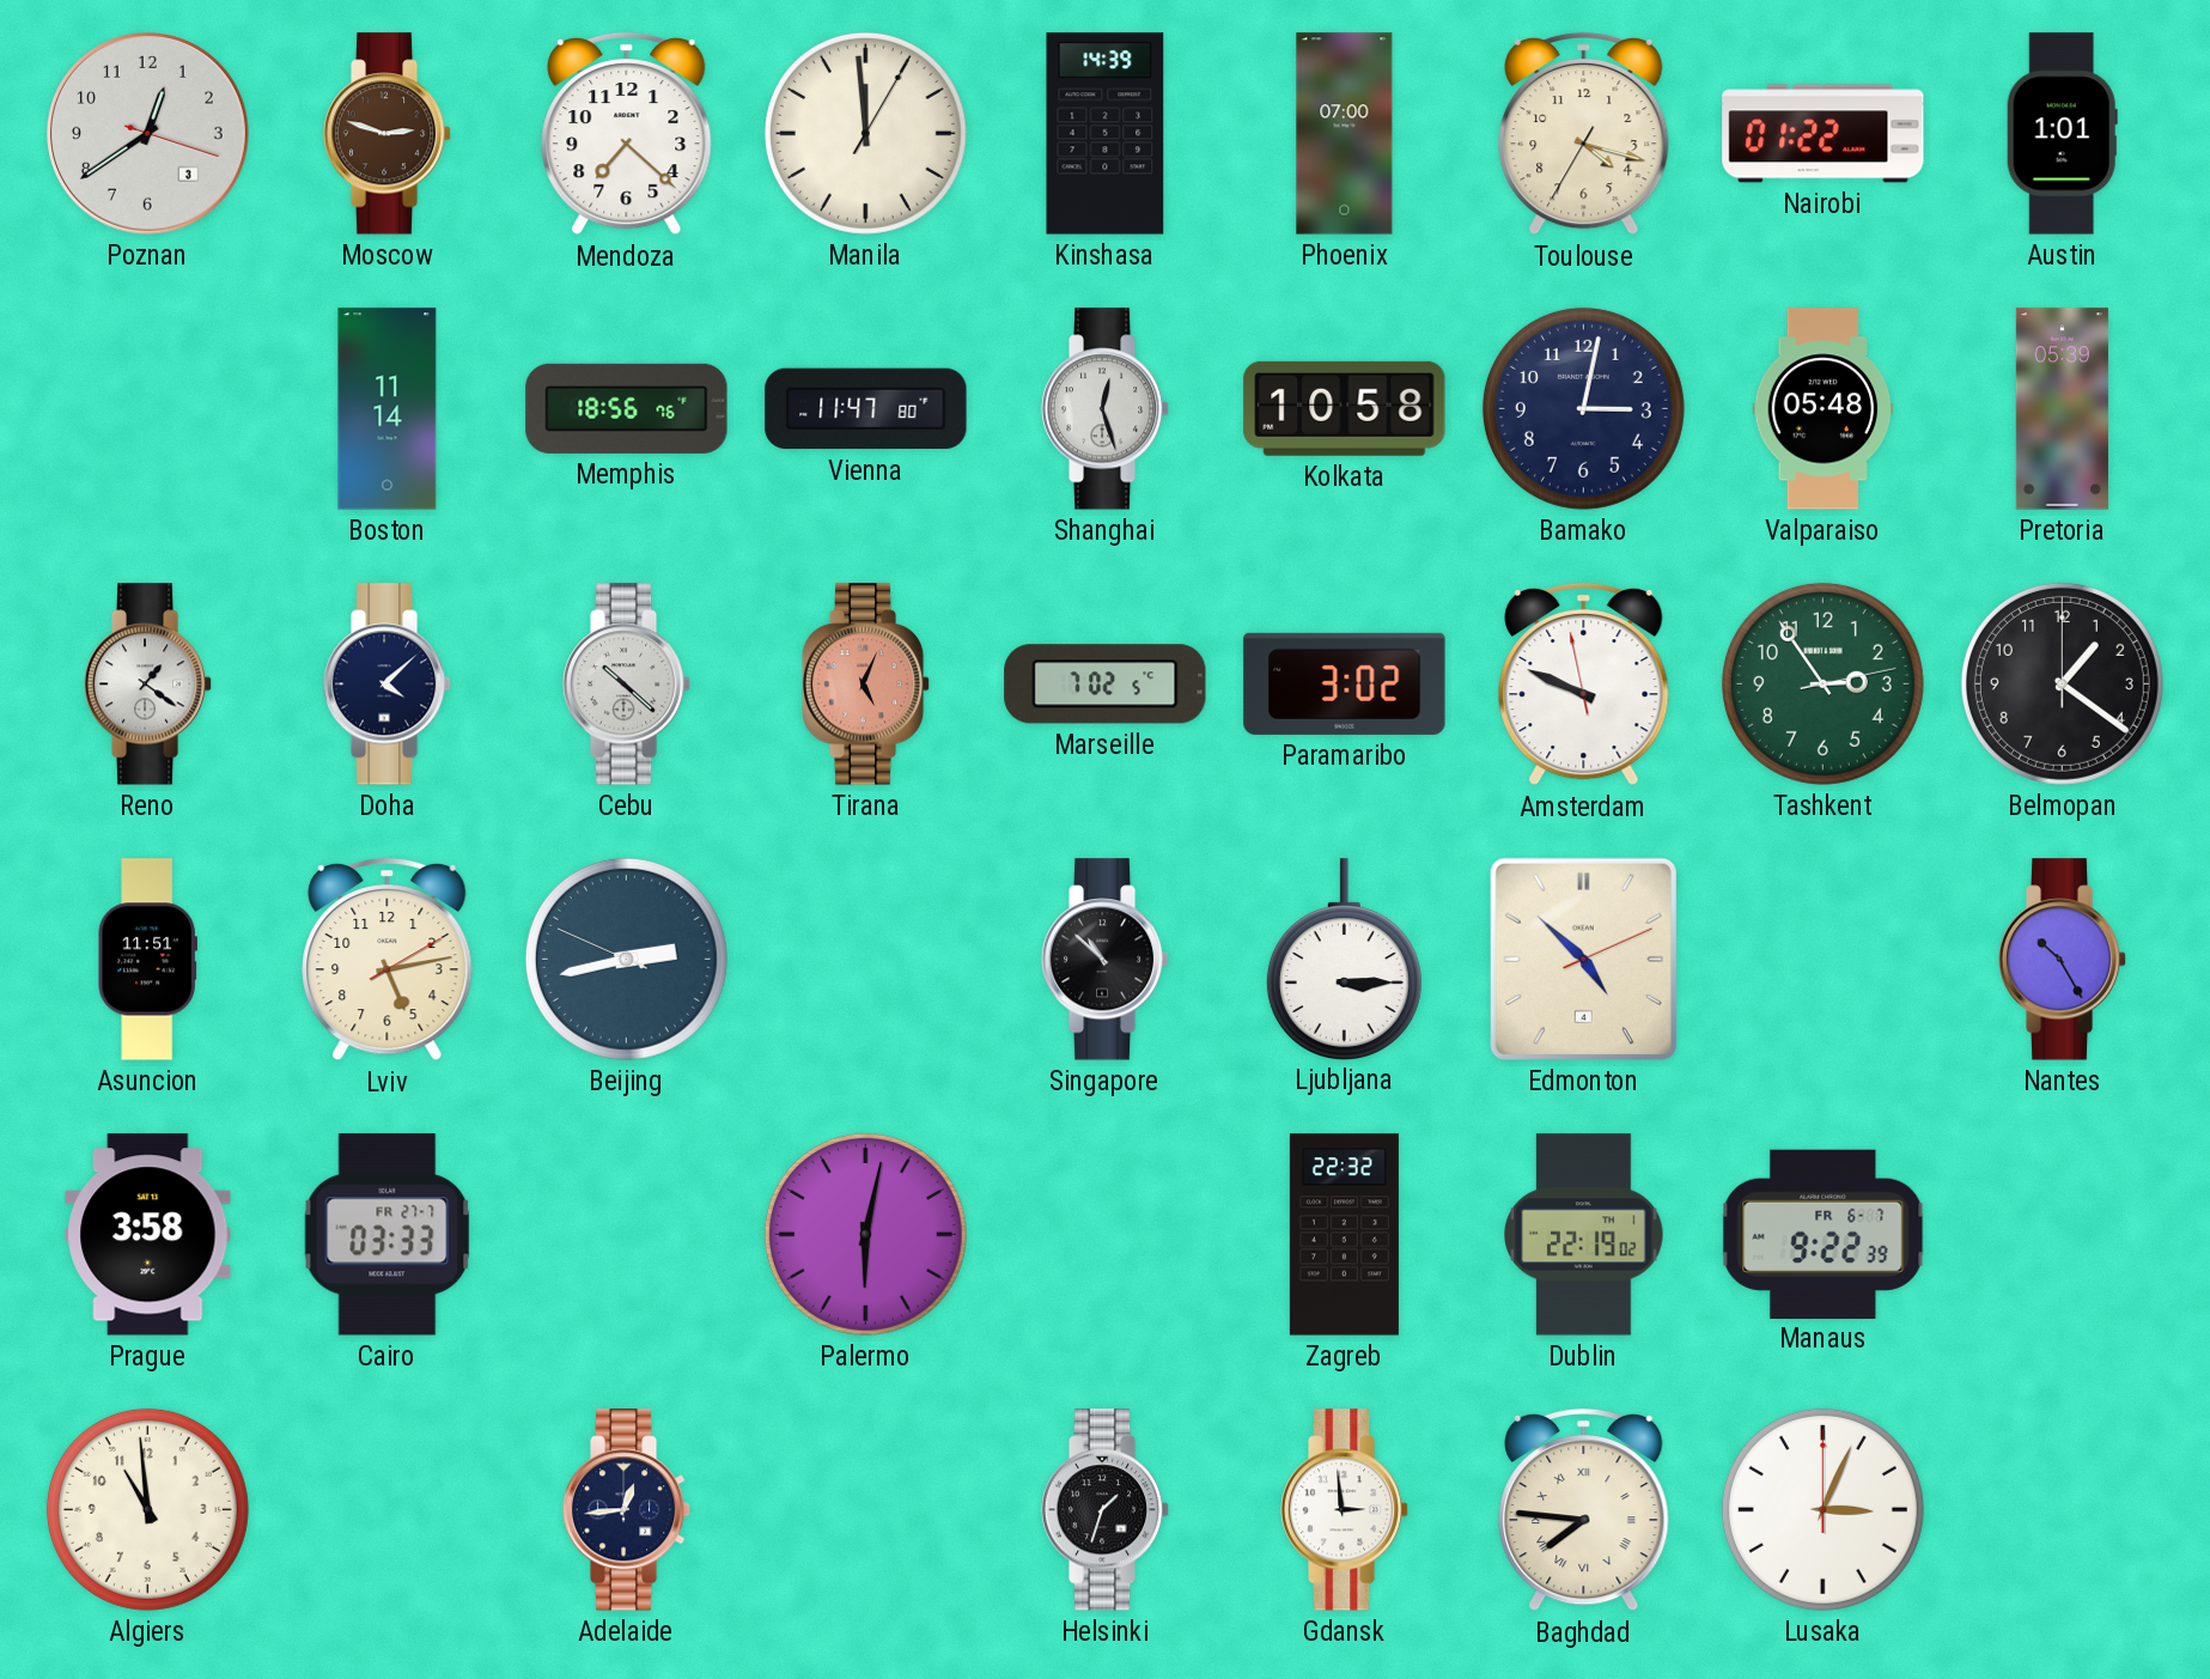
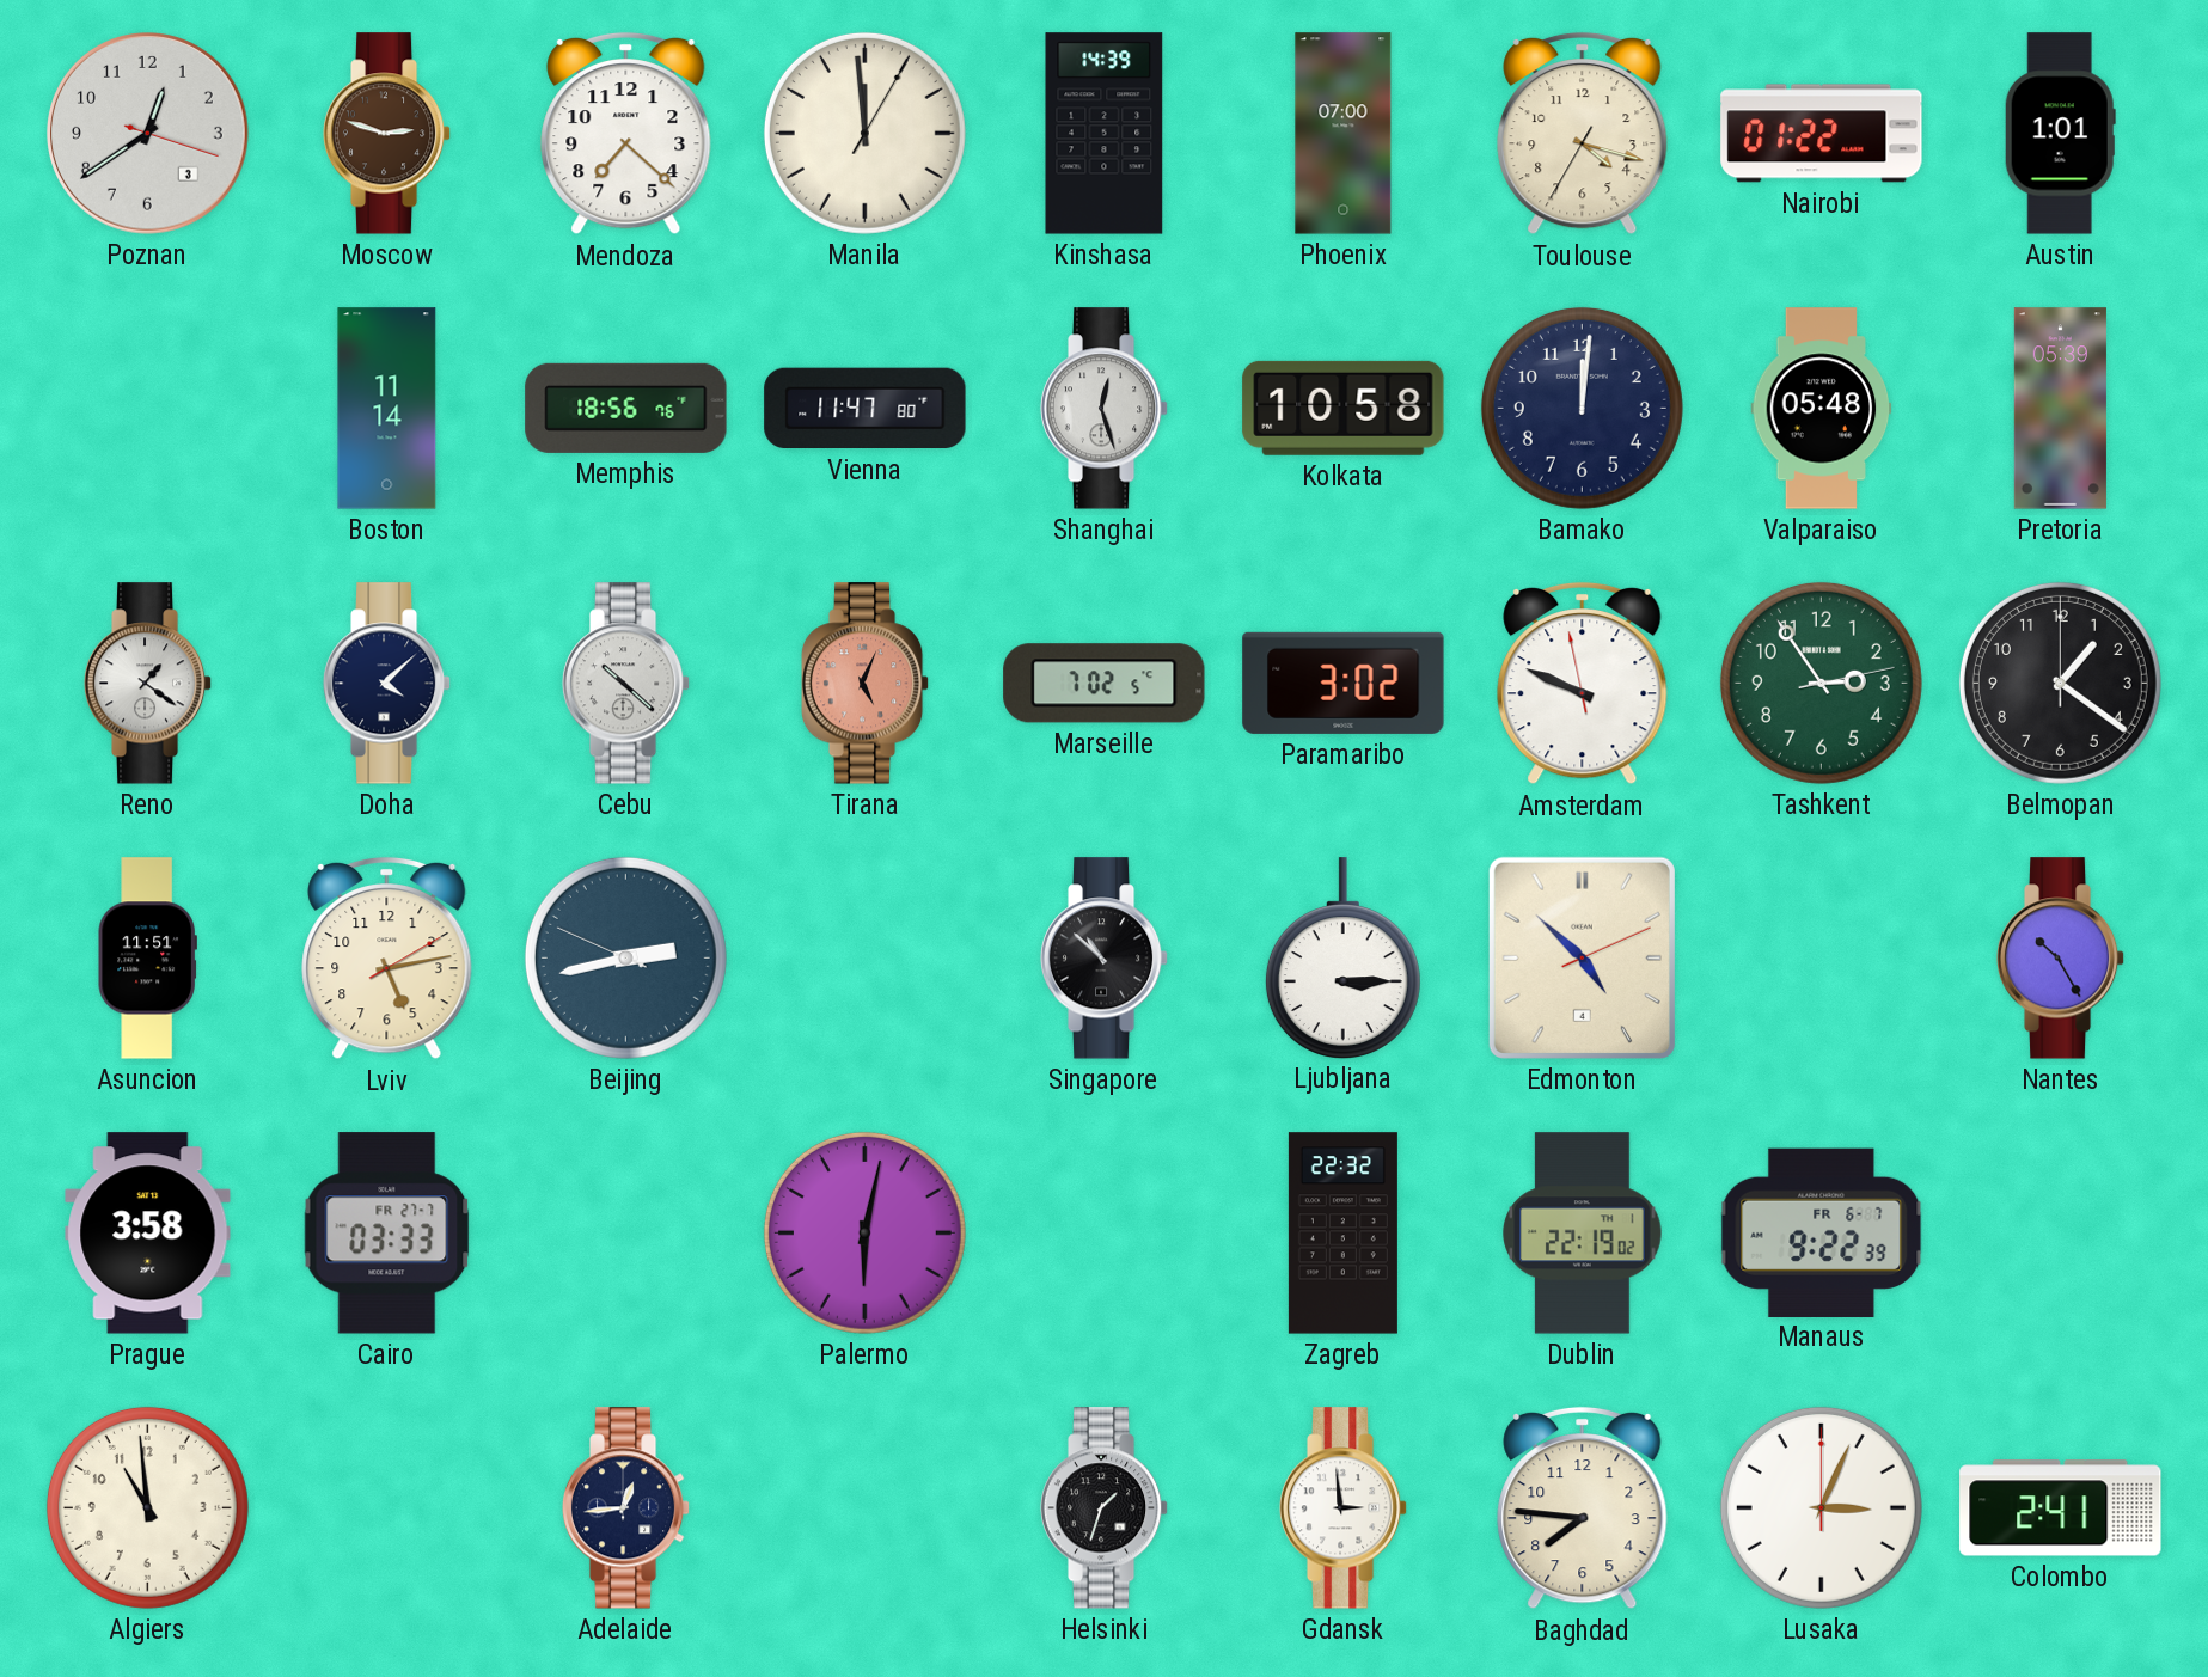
Bamako: 3:02 -> 12:01 (1582, 408)
Baghdad numerals: Roman -> Arabic (1583, 1508)
Colombo: none -> 2:41 (2061, 1508)
